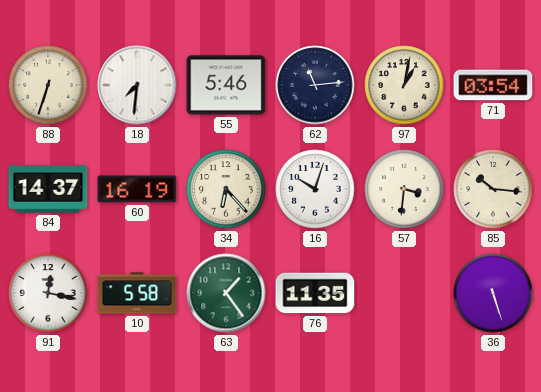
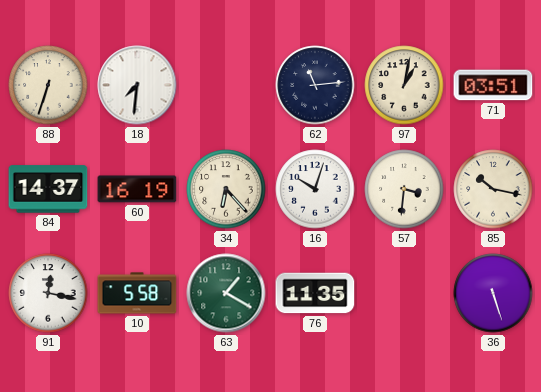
55: 5:46 -> none (226, 85)
71: 03:54 -> 03:51 (493, 85)
85: 10:16 -> 10:17 (493, 189)
63: 1:24 -> 1:20 (226, 293)
